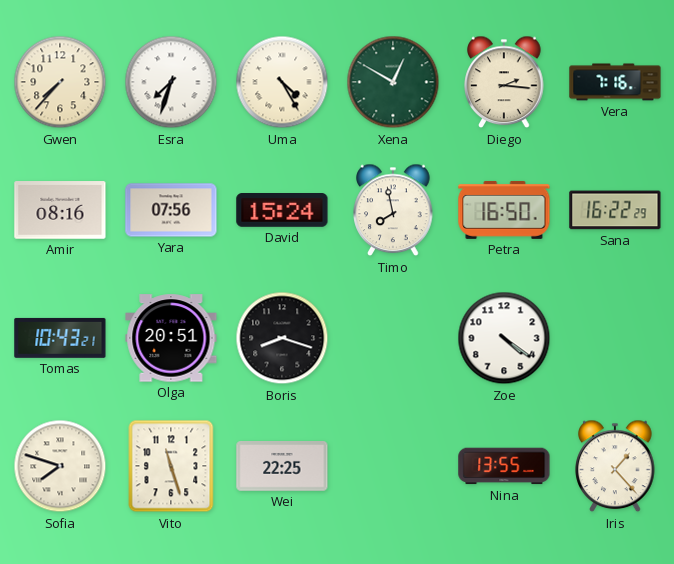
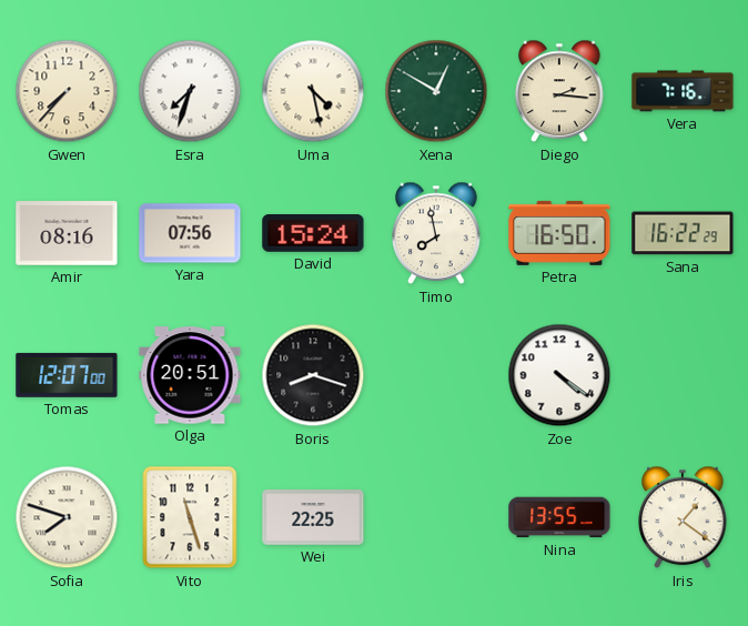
Uma: 4:25 -> 4:28 (313, 91)
Tomas: 10:43 -> 12:07 (67, 375)
Iris: 1:23 -> 1:21 (683, 517)
